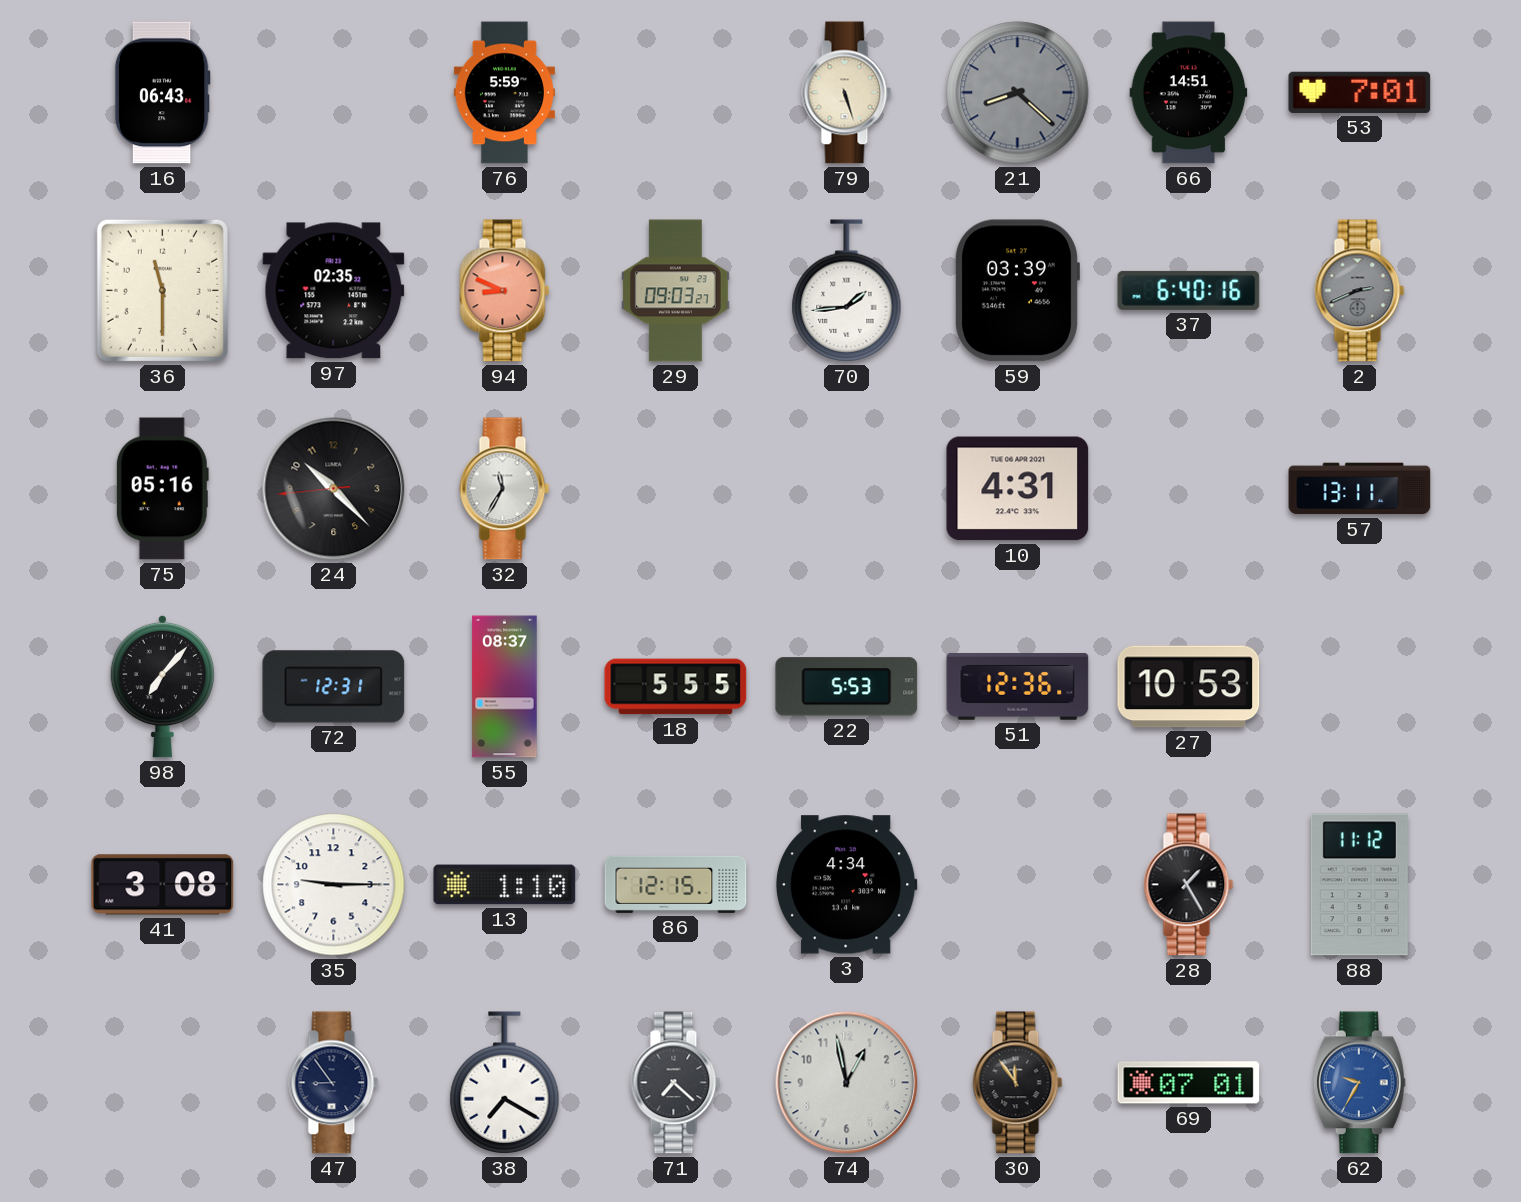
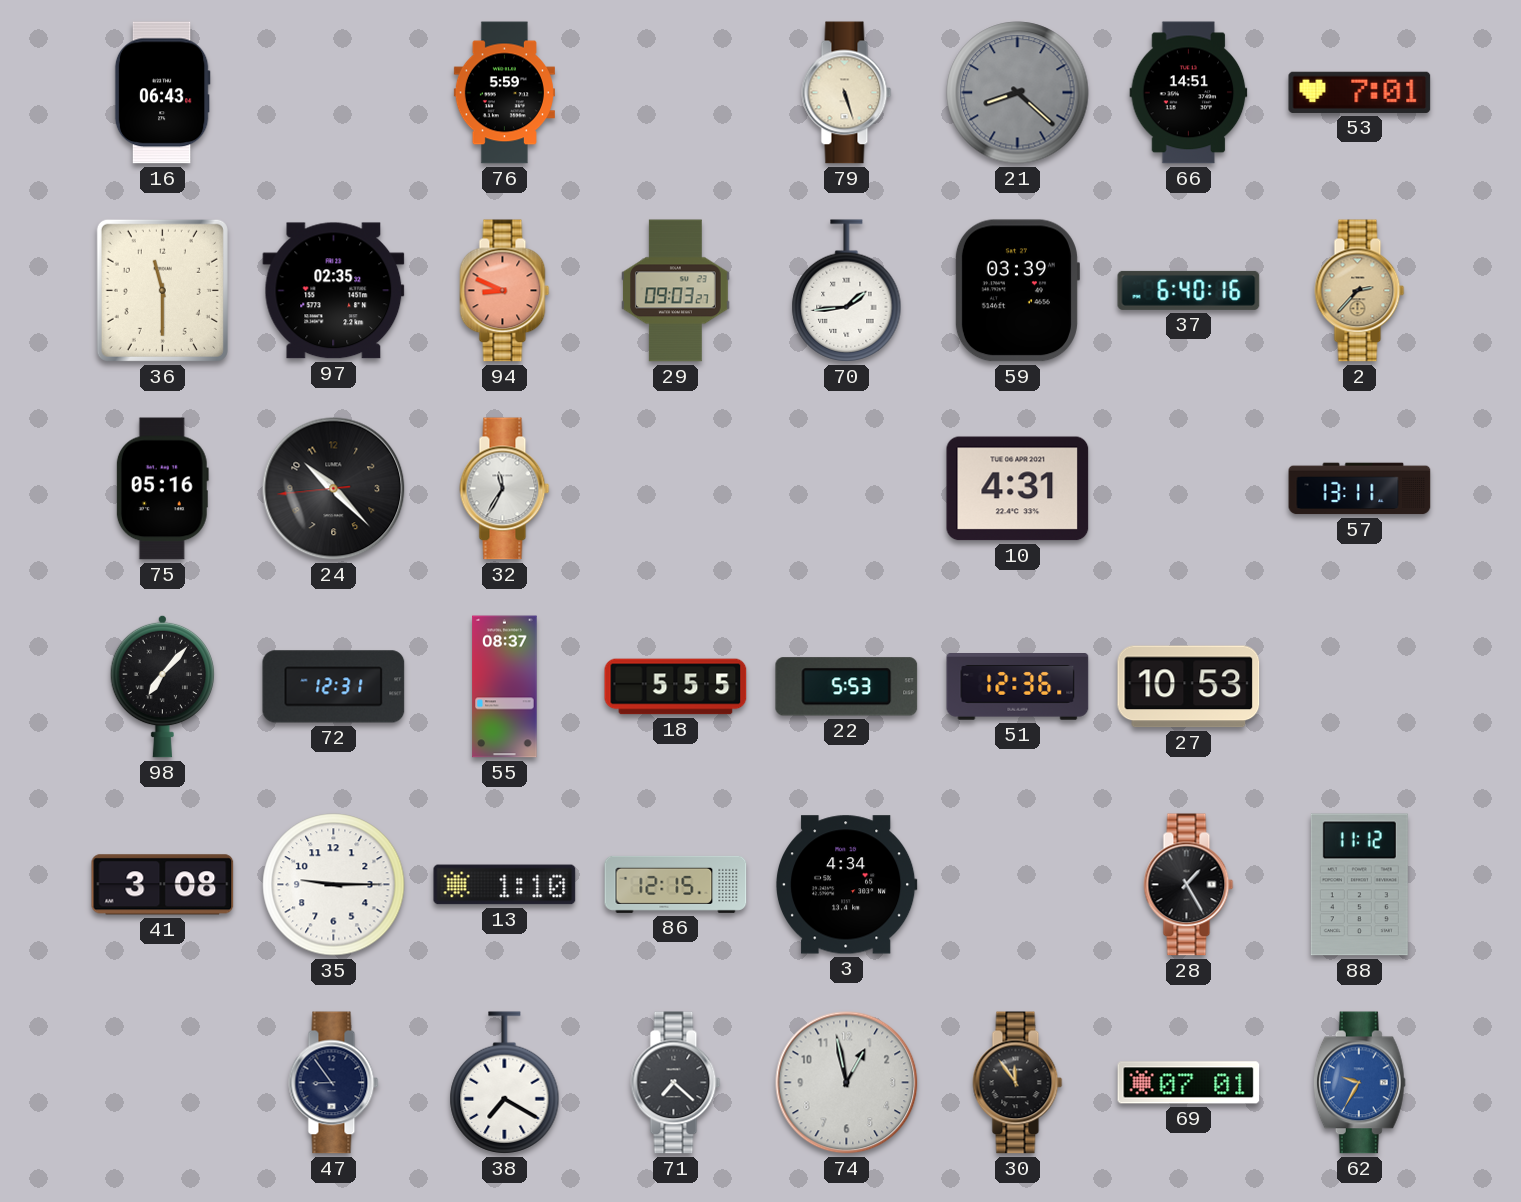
2: 2:41 -> 2:37 (1360, 291)
2 dial: grey -> champagne (1360, 291)
